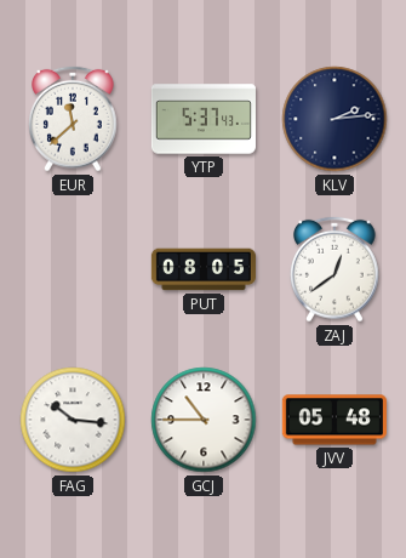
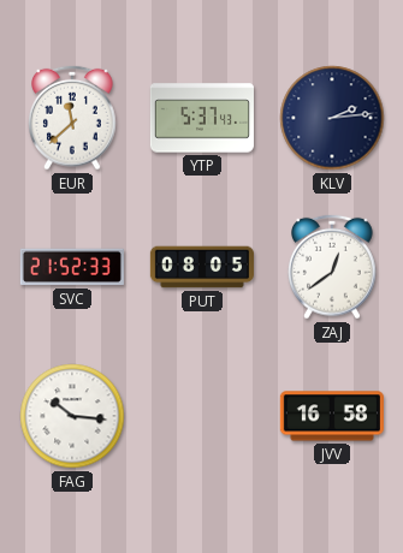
SVC: none -> 21:52 (72, 267)
GCJ: 10:45 -> none (204, 420)
JVV: 05:48 -> 16:58 (332, 416)
